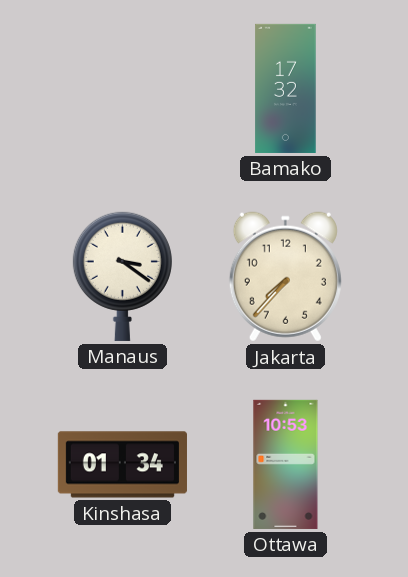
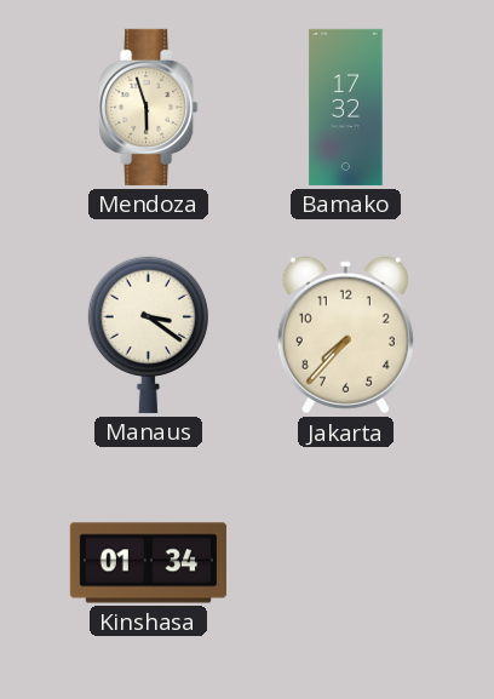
Mendoza: none -> 5:57 (149, 107)
Ottawa: 10:53 -> none (286, 464)
